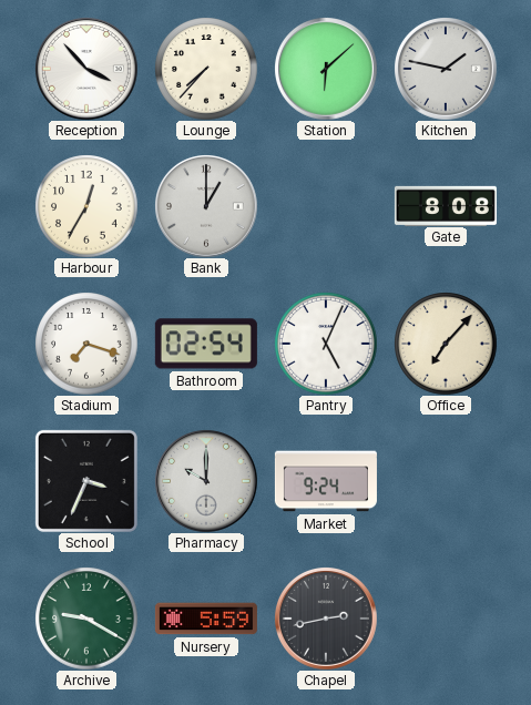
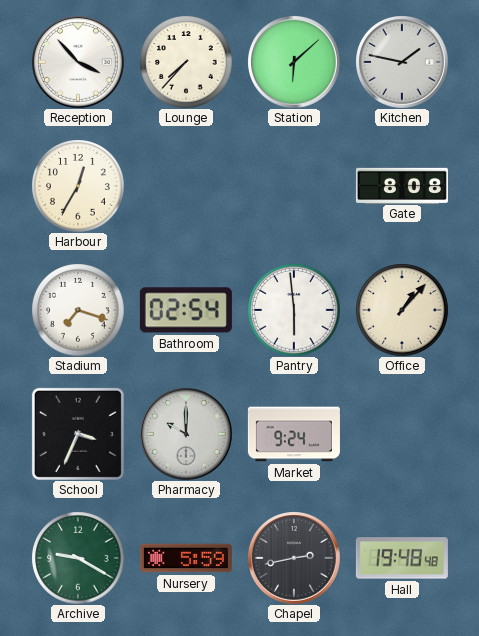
Bank: 1:00 -> none (206, 206)
Pantry: 5:04 -> 5:59 (294, 310)
Office: 7:07 -> 1:07 (402, 310)
Hall: none -> 19:48 (402, 558)
